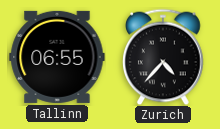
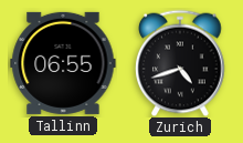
Zurich: 4:37 -> 4:42 (180, 63)
